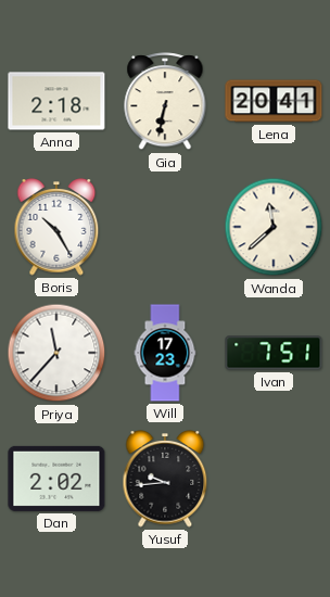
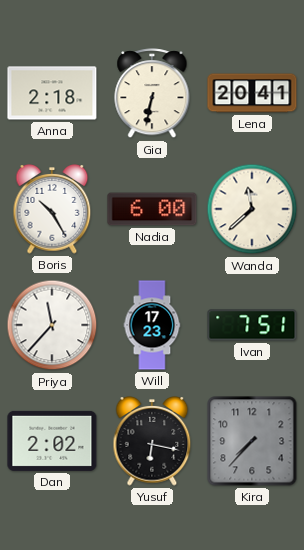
Nadia: none -> 6:00 (152, 209)
Yusuf: 9:44 -> 6:17 (152, 441)
Kira: none -> 7:37 (252, 441)
